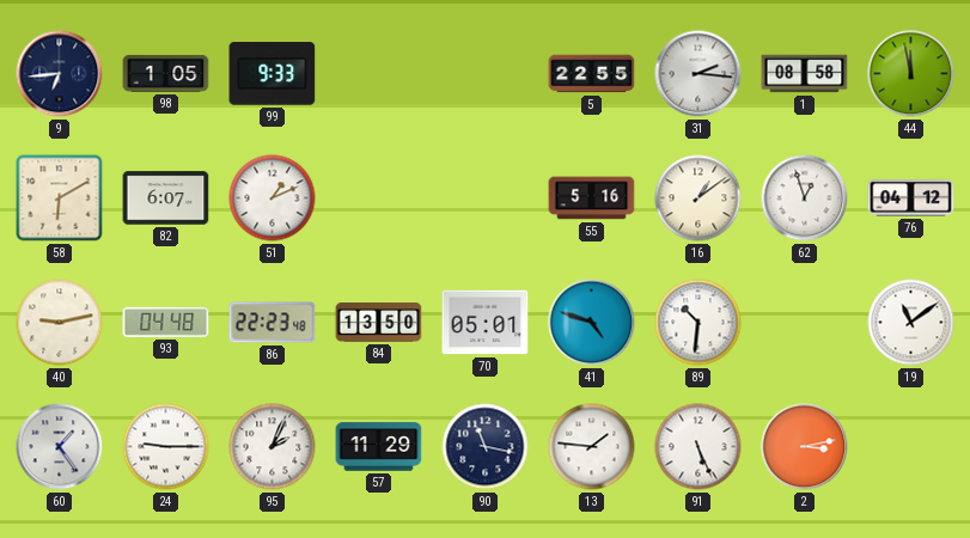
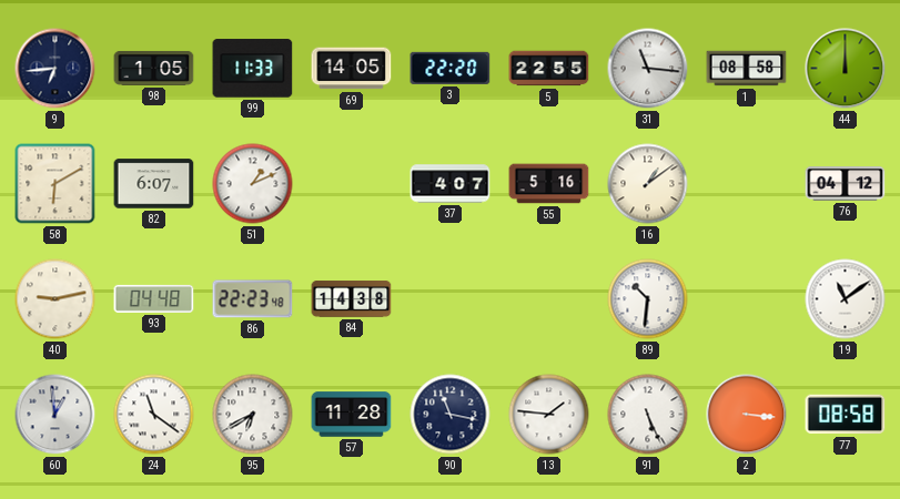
99: 9:33 -> 11:33 (253, 69)
69: none -> 14:05 (352, 69)
3: none -> 22:20 (451, 68)
31: 2:16 -> 11:16 (648, 69)
44: 11:58 -> 12:00 (846, 69)
37: none -> 4:07 (451, 184)
62: 12:57 -> none (805, 198)
84: 13:50 -> 14:38 (352, 299)
70: 05:01 -> none (486, 323)
41: 4:48 -> none (592, 323)
60: 1:24 -> 12:59 (55, 415)
24: 9:15 -> 11:21 (154, 415)
95: 2:04 -> 6:40 (253, 415)
57: 11:29 -> 11:28 (352, 415)
2: 3:13 -> 3:16 (747, 415)
77: none -> 08:58 (846, 415)
